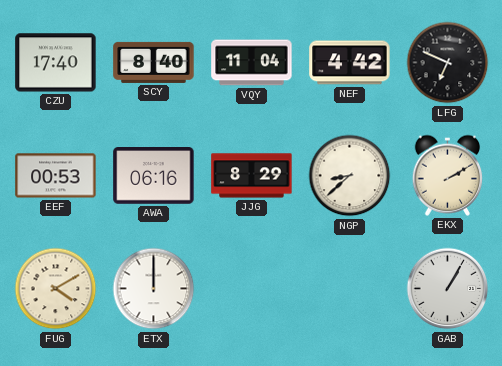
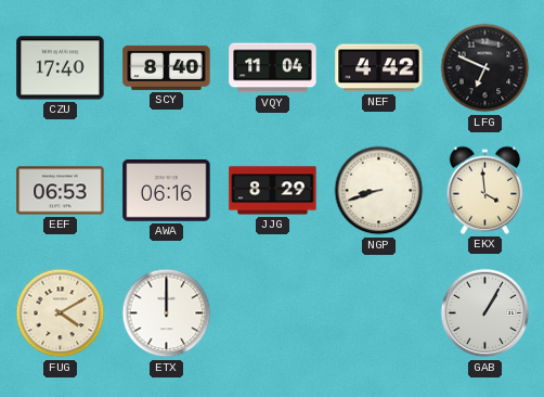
EEF: 00:53 -> 06:53 (61, 191)
NGP: 8:38 -> 8:42 (379, 191)
EKX: 2:10 -> 3:59 (485, 190)
